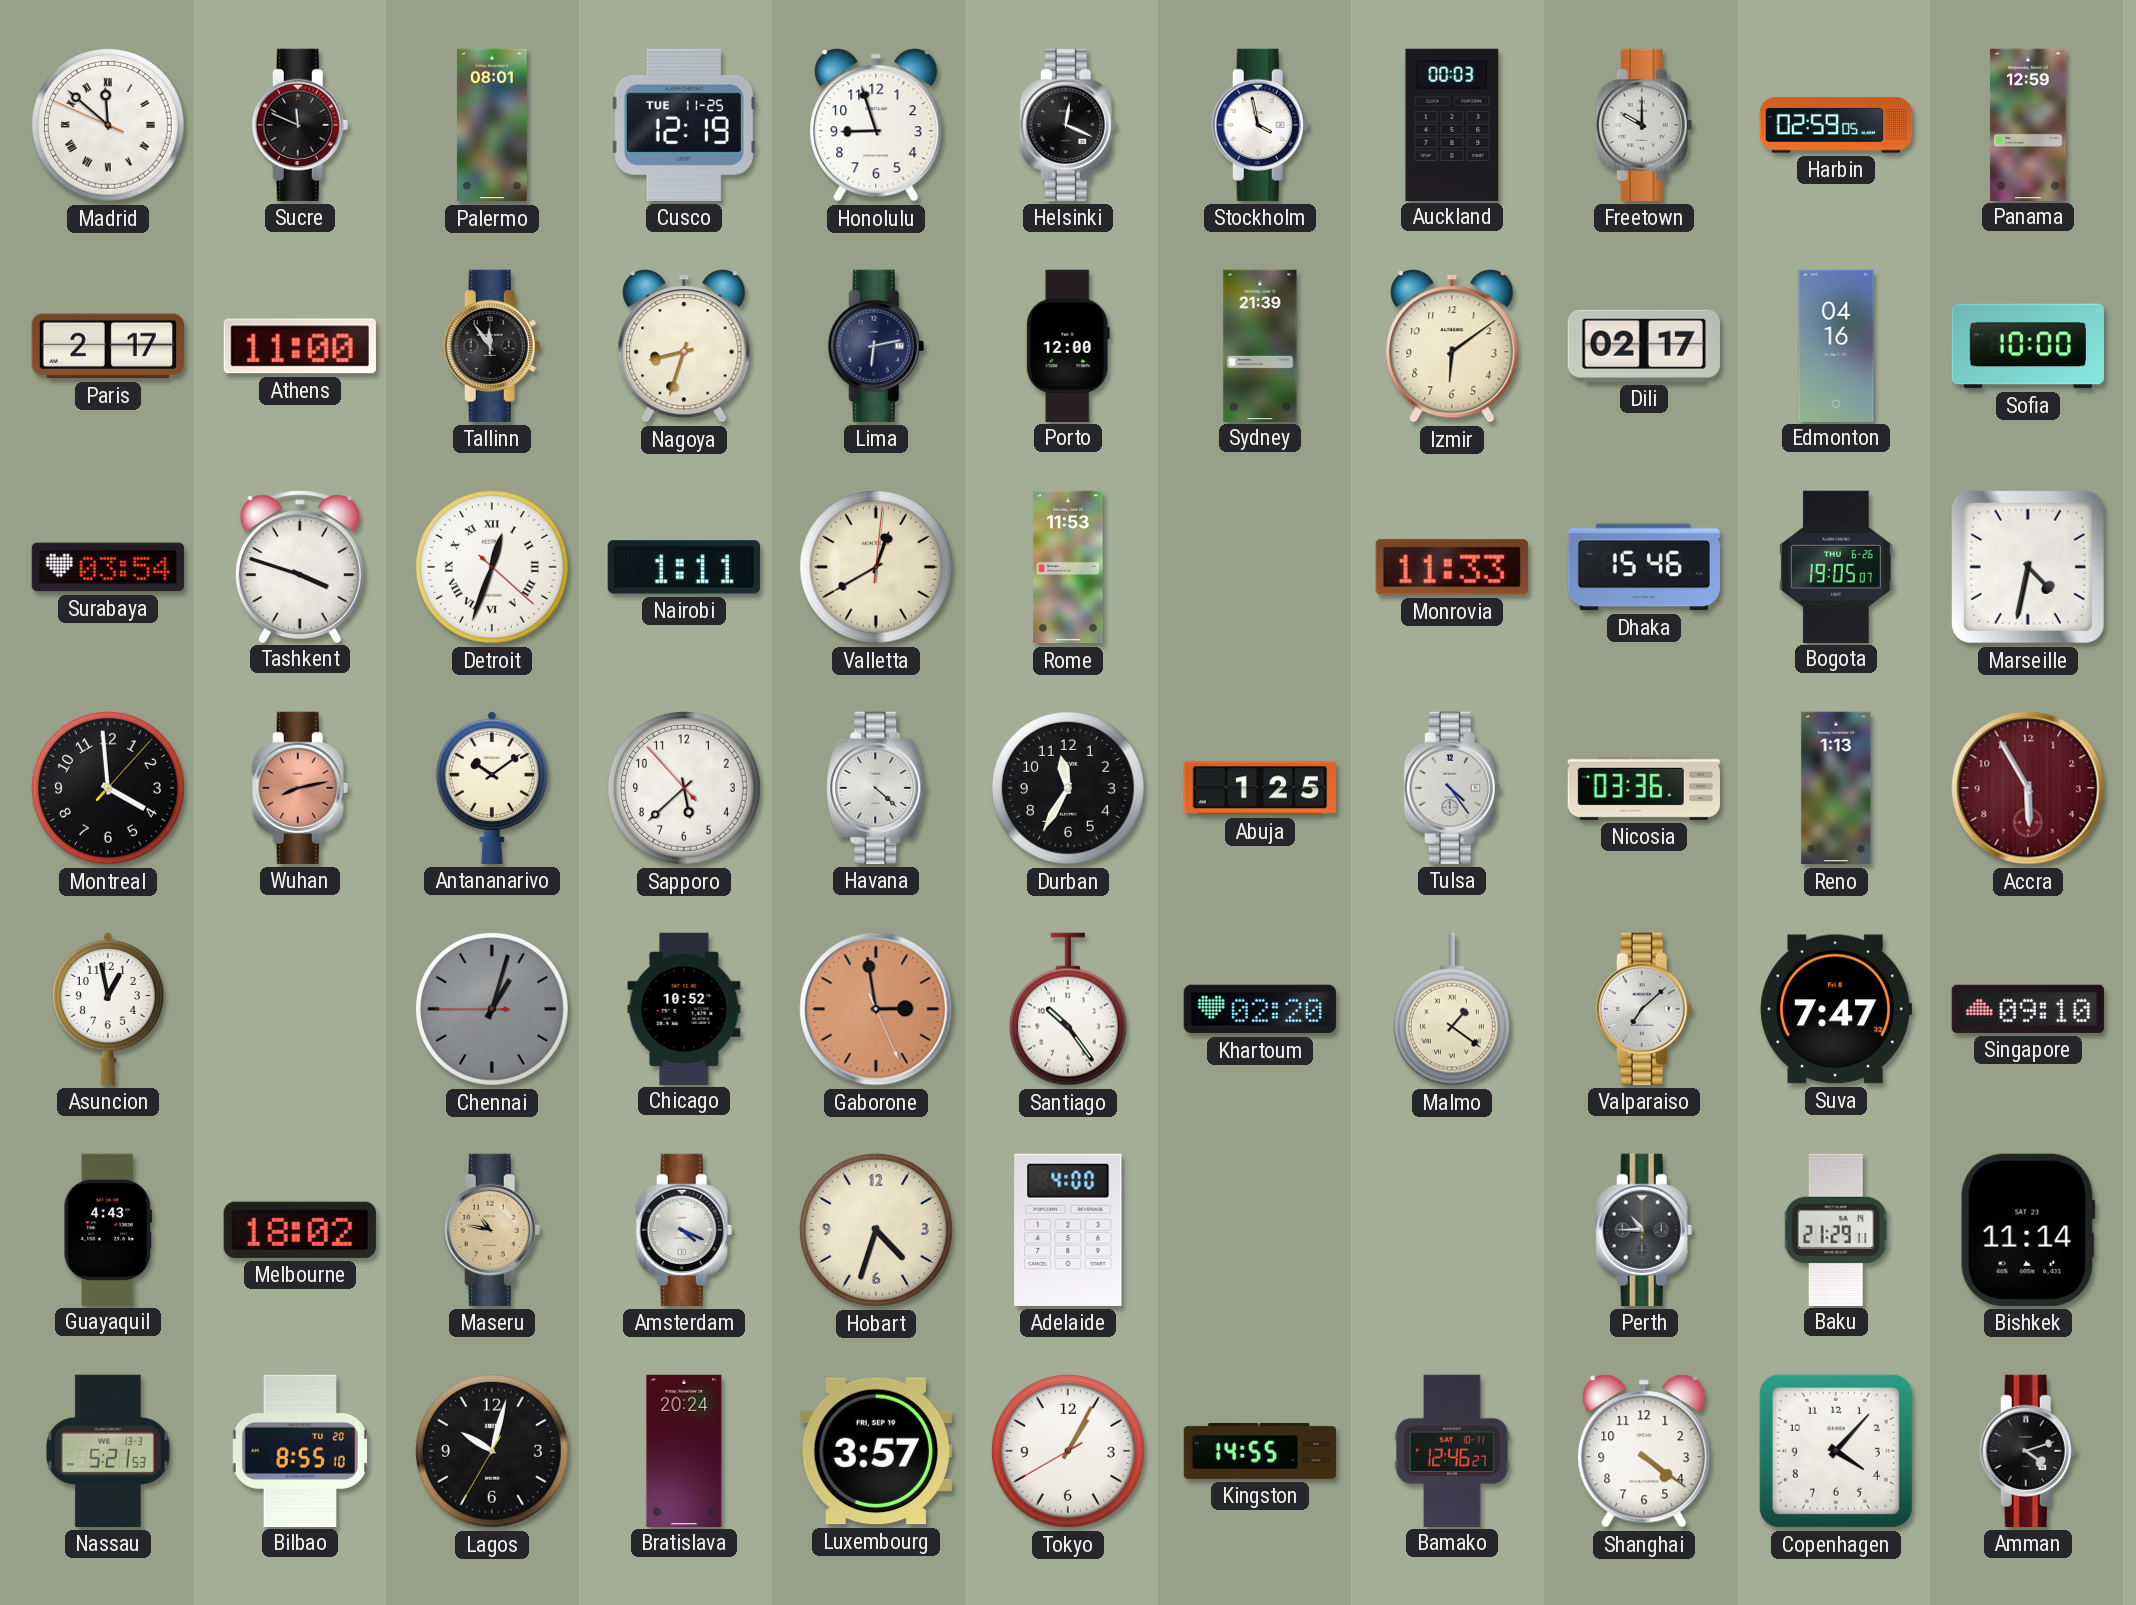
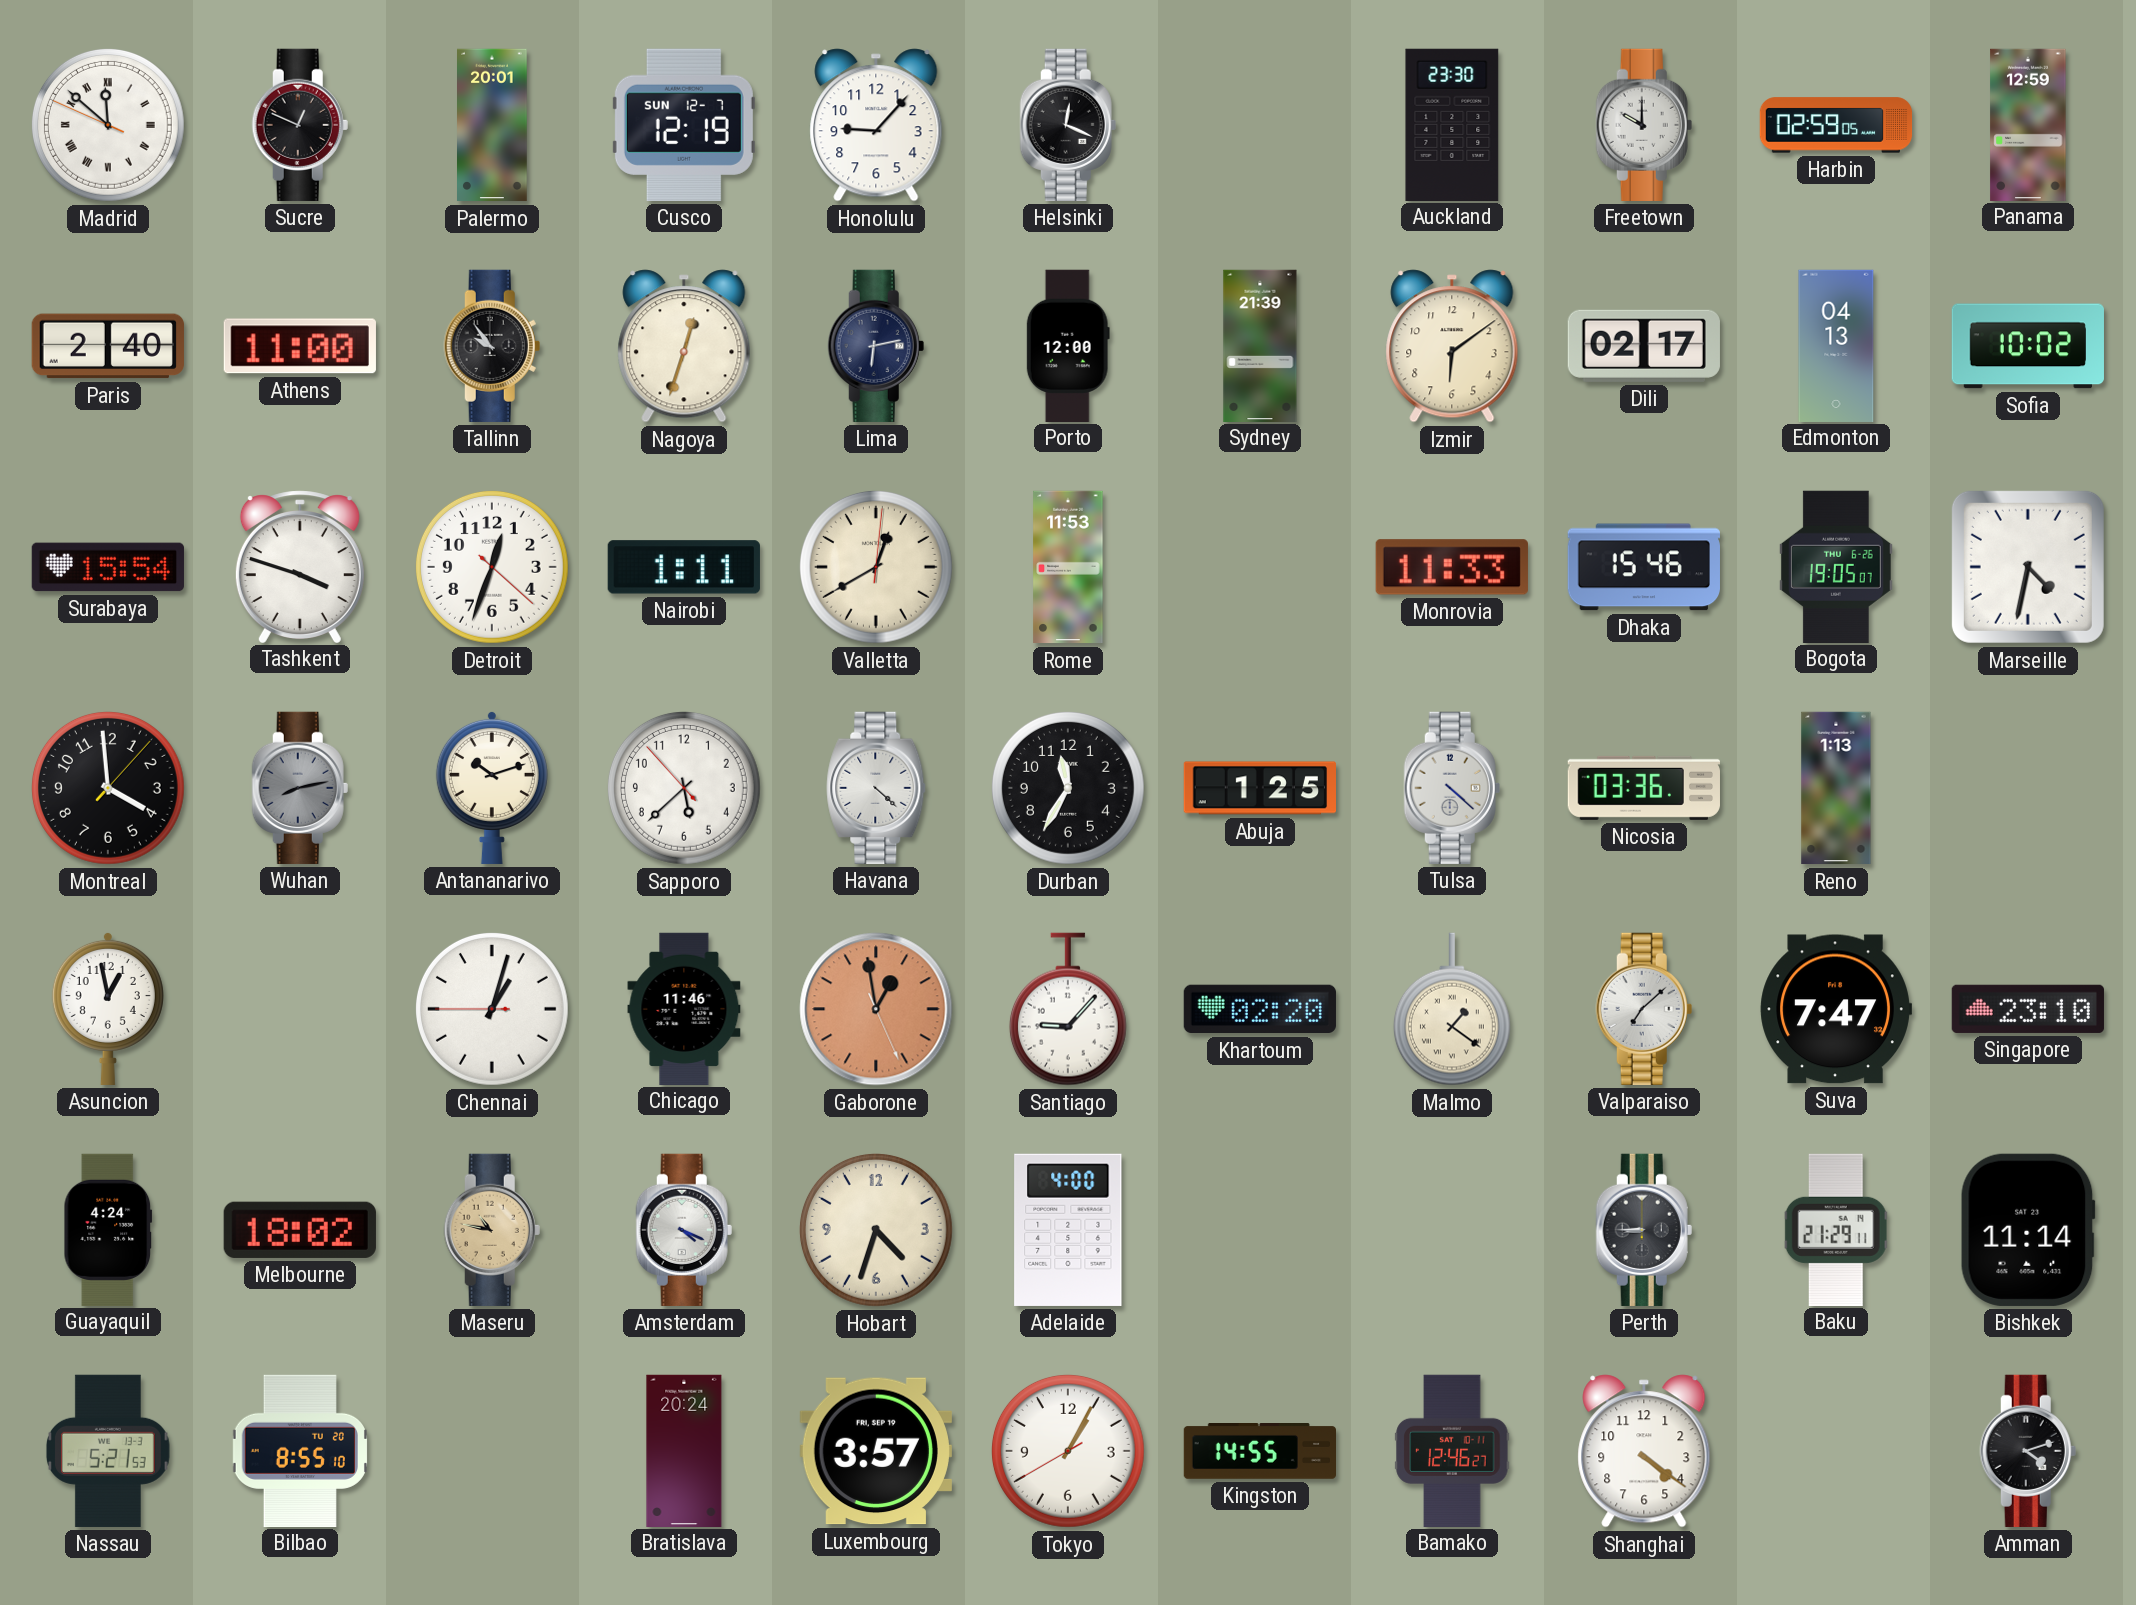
Sucre: 11:49 -> 12:49 (300, 125)
Palermo: 08:01 -> 20:01 (492, 125)
Cusco date: TUE 11-25 -> SUN 12-7 (684, 125)
Honolulu: 8:57 -> 9:07 (876, 125)
Stockholm: 3:58 -> none (1260, 125)
Auckland: 00:03 -> 23:30 (1452, 124)
Paris: 2:17 -> 2:40 (108, 346)
Tallinn: 11:54 -> 9:54 (492, 346)
Nagoya: 8:33 -> 12:33 (684, 346)
Edmonton: 04:16 -> 04:13 (1836, 345)
Sofia: 10:00 -> 10:02 (2027, 346)
Surabaya: 03:54 -> 15:54 (108, 567)
Detroit numerals: Roman -> Arabic (492, 567)
Wuhan dial: salmon -> grey (300, 788)
Antananarivo: 10:09 -> 10:12 (492, 787)
Tulsa: 4:24 -> 4:22 (1452, 788)
Accra: 5:55 -> none (2028, 788)
Chennai dial: grey -> white (492, 1009)
Chicago: 10:52 -> 11:46 (684, 1008)
Gaborone: 2:58 -> 12:58 (876, 1009)
Santiago: 10:24 -> 9:07 (1068, 1009)
Singapore: 09:10 -> 23:10 (2028, 1009)
Guayaquil: 4:43 -> 4:24 (108, 1229)
Perth: 10:45 -> 8:45 (1644, 1230)
Lagos: 10:02 -> none (492, 1451)
Copenhagen: 4:07 -> none (1836, 1451)
